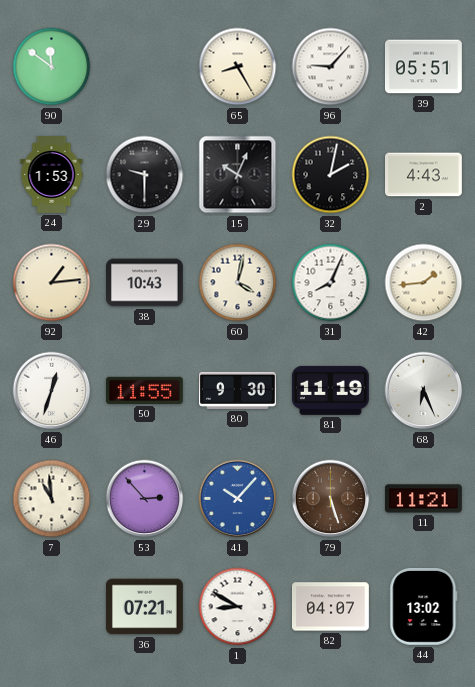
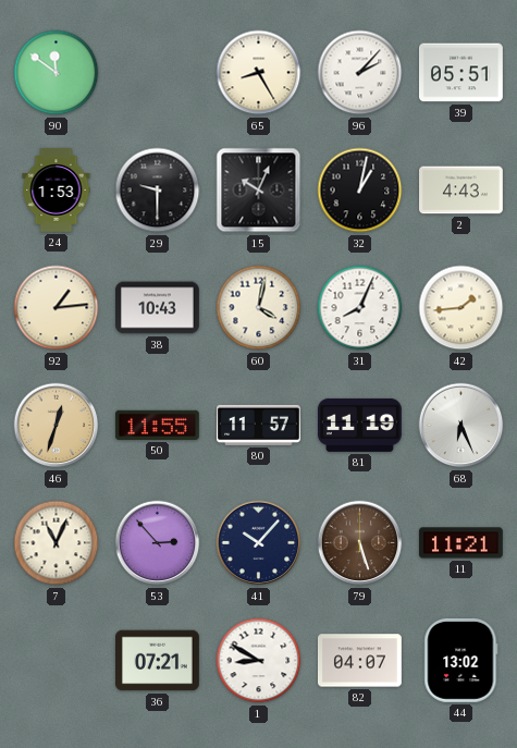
96: 9:07 -> 2:07 (360, 73)
32: 2:02 -> 1:02 (360, 191)
46 dial: white -> champagne (57, 426)
80: 9:30 -> 11:57 (259, 425)
7: 10:59 -> 11:04 (57, 543)
41 dial: blue -> navy (259, 543)
